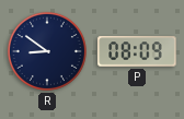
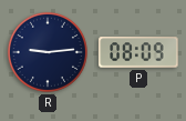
R: 8:51 -> 9:14 (48, 52)
